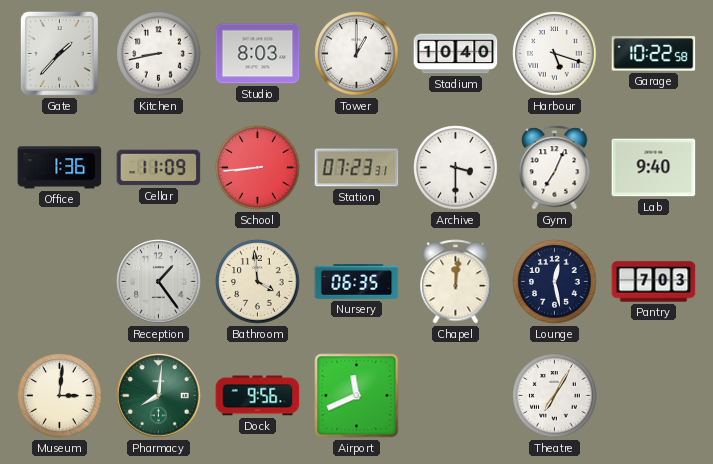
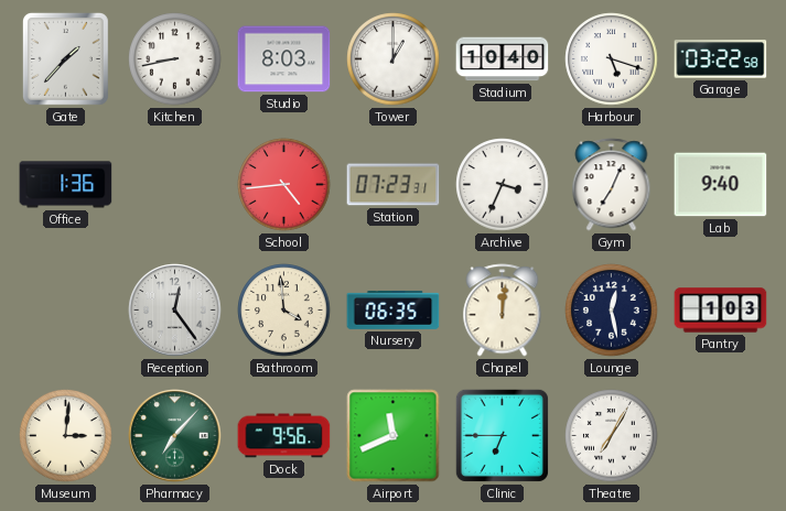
Garage: 10:22 -> 03:22 (721, 59)
Cellar: 11:09 -> none (159, 168)
School: 8:44 -> 4:44 (284, 185)
Archive: 3:30 -> 3:34 (503, 185)
Reception: 1:24 -> 12:24 (175, 311)
Pantry: 7:03 -> 1:03 (721, 311)
Pharmacy: 8:01 -> 7:07 (175, 436)
Clinic: none -> 6:45 (502, 435)
